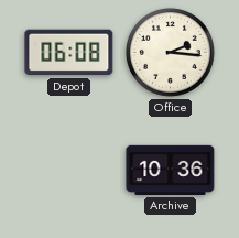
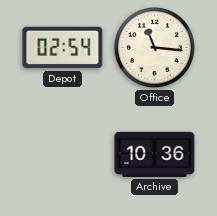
Depot: 06:08 -> 02:54 (63, 48)
Office: 2:16 -> 11:16 (155, 48)
